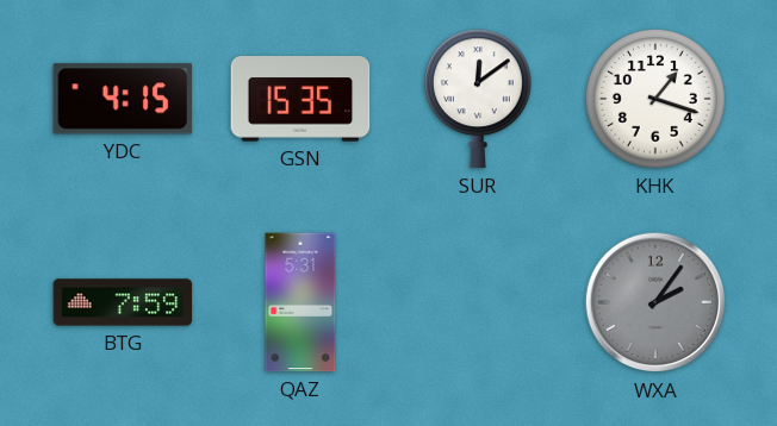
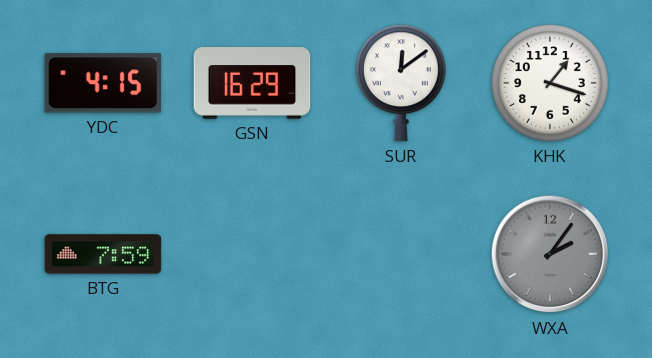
GSN: 15:35 -> 16:29 (252, 83)
QAZ: 5:31 -> none (300, 302)
